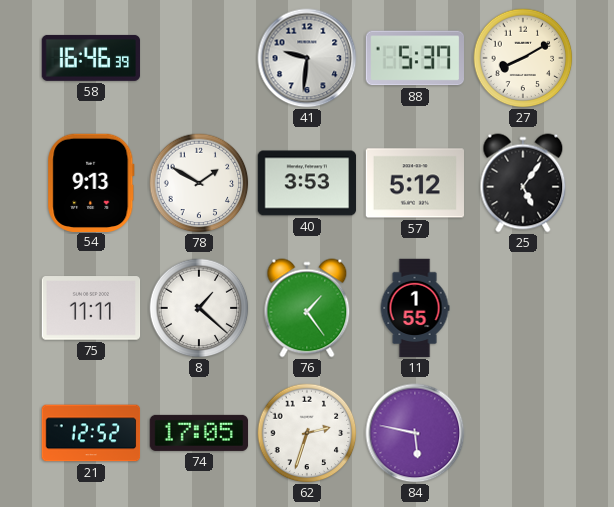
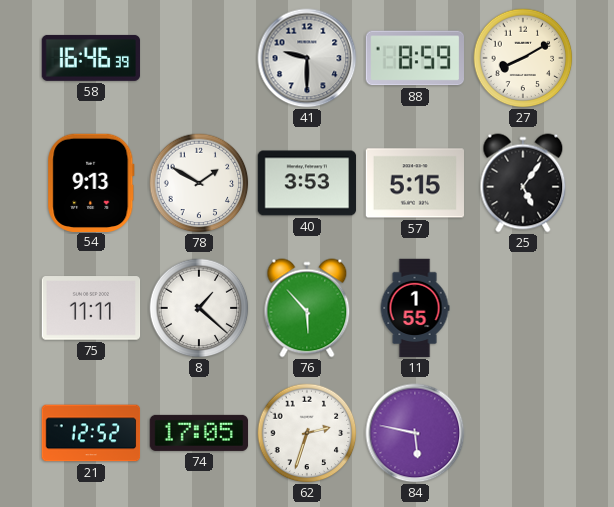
41: 9:31 -> 9:30 (307, 58)
88: 5:37 -> 8:59 (414, 58)
57: 5:12 -> 5:15 (414, 183)
76: 1:24 -> 5:53 (307, 308)
